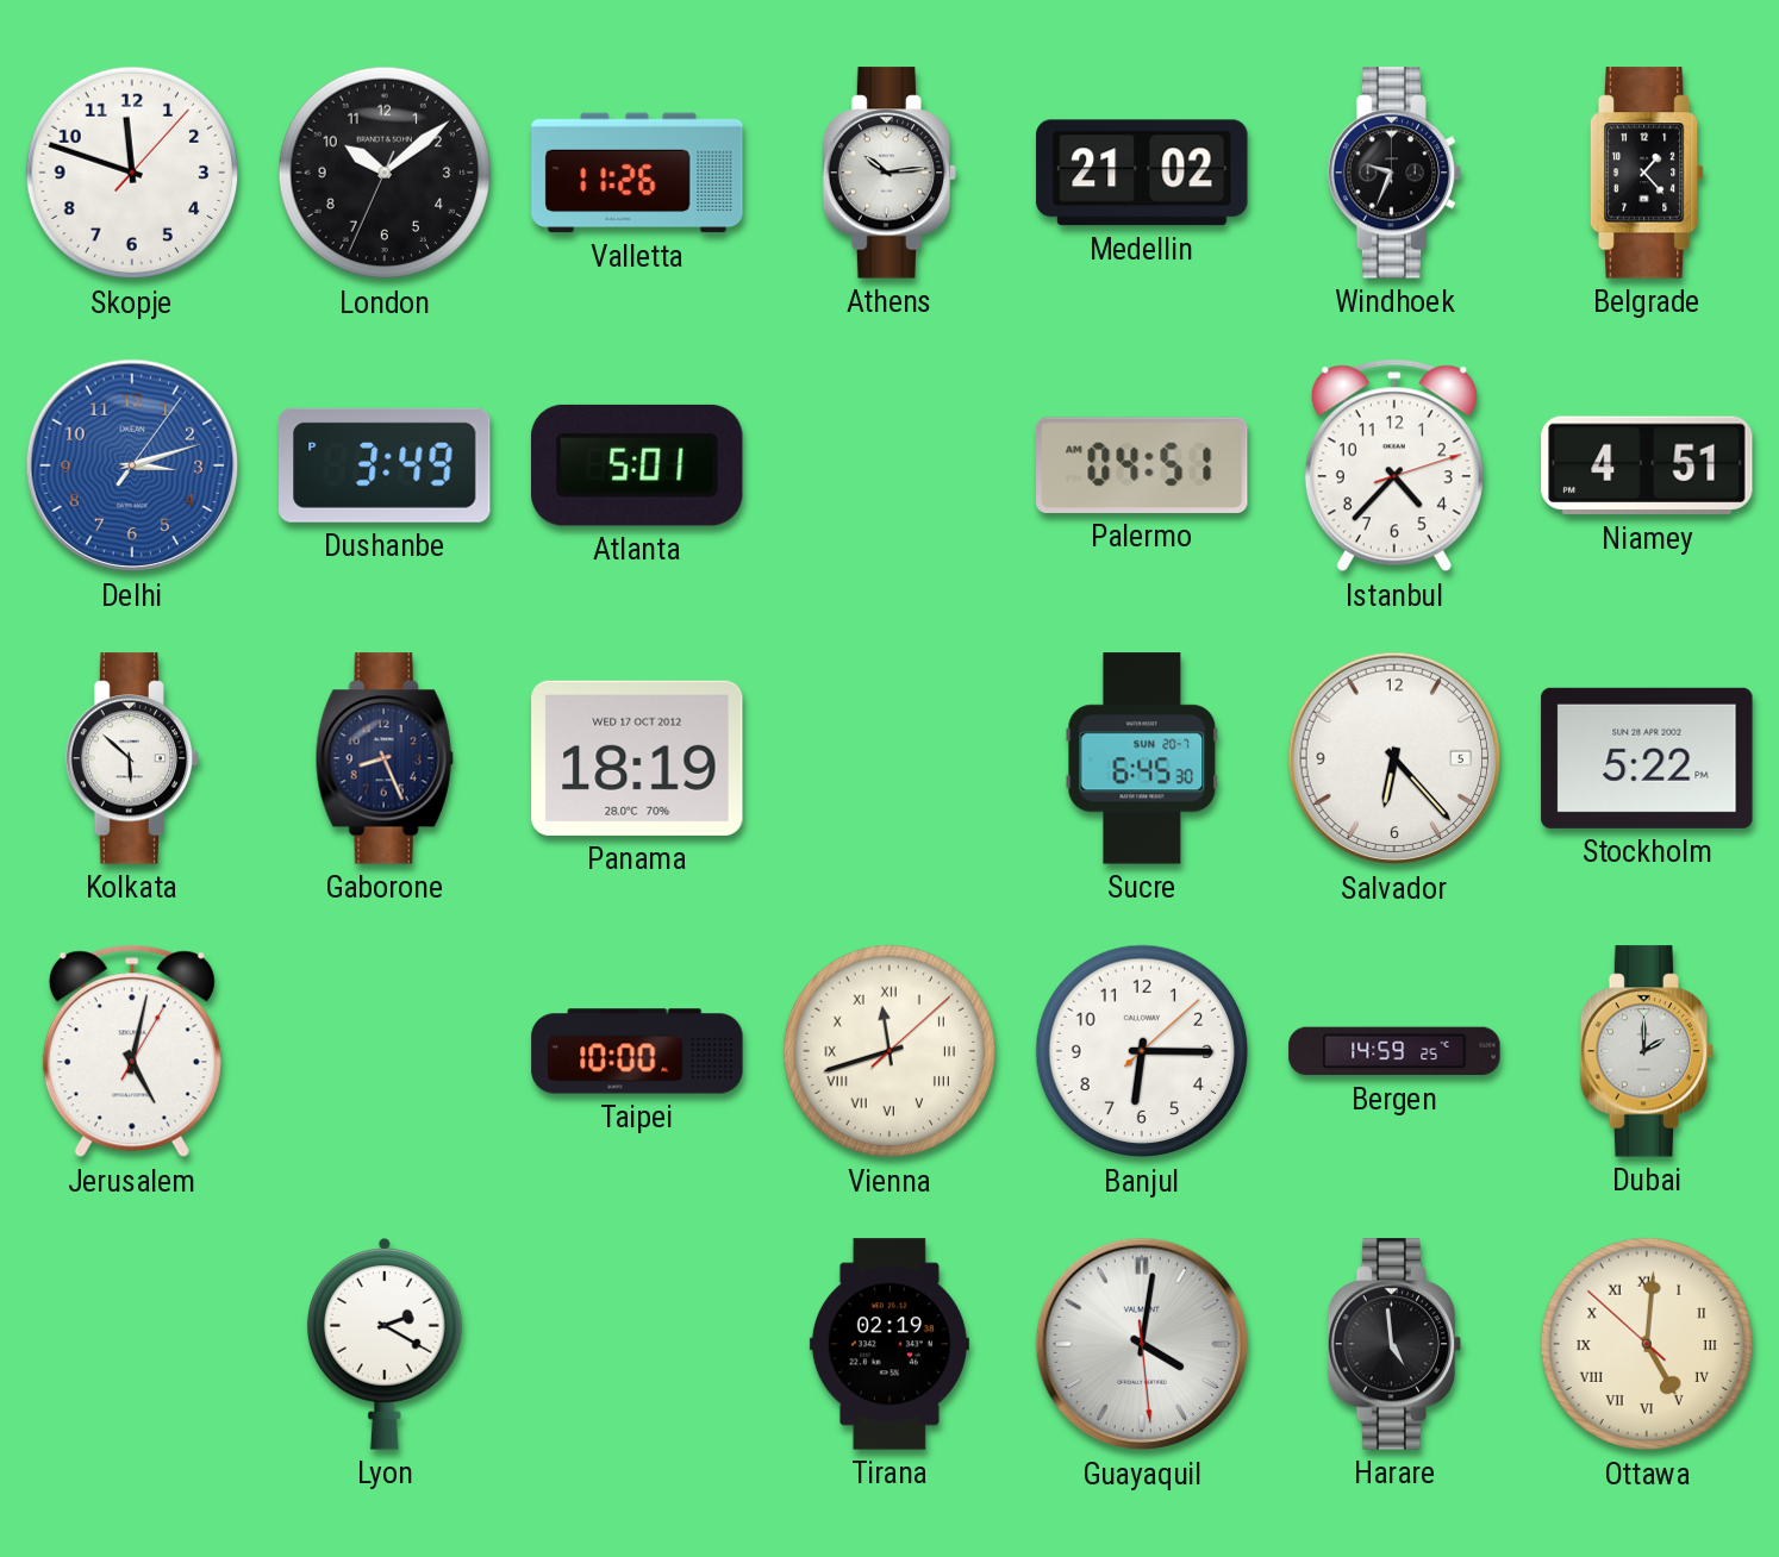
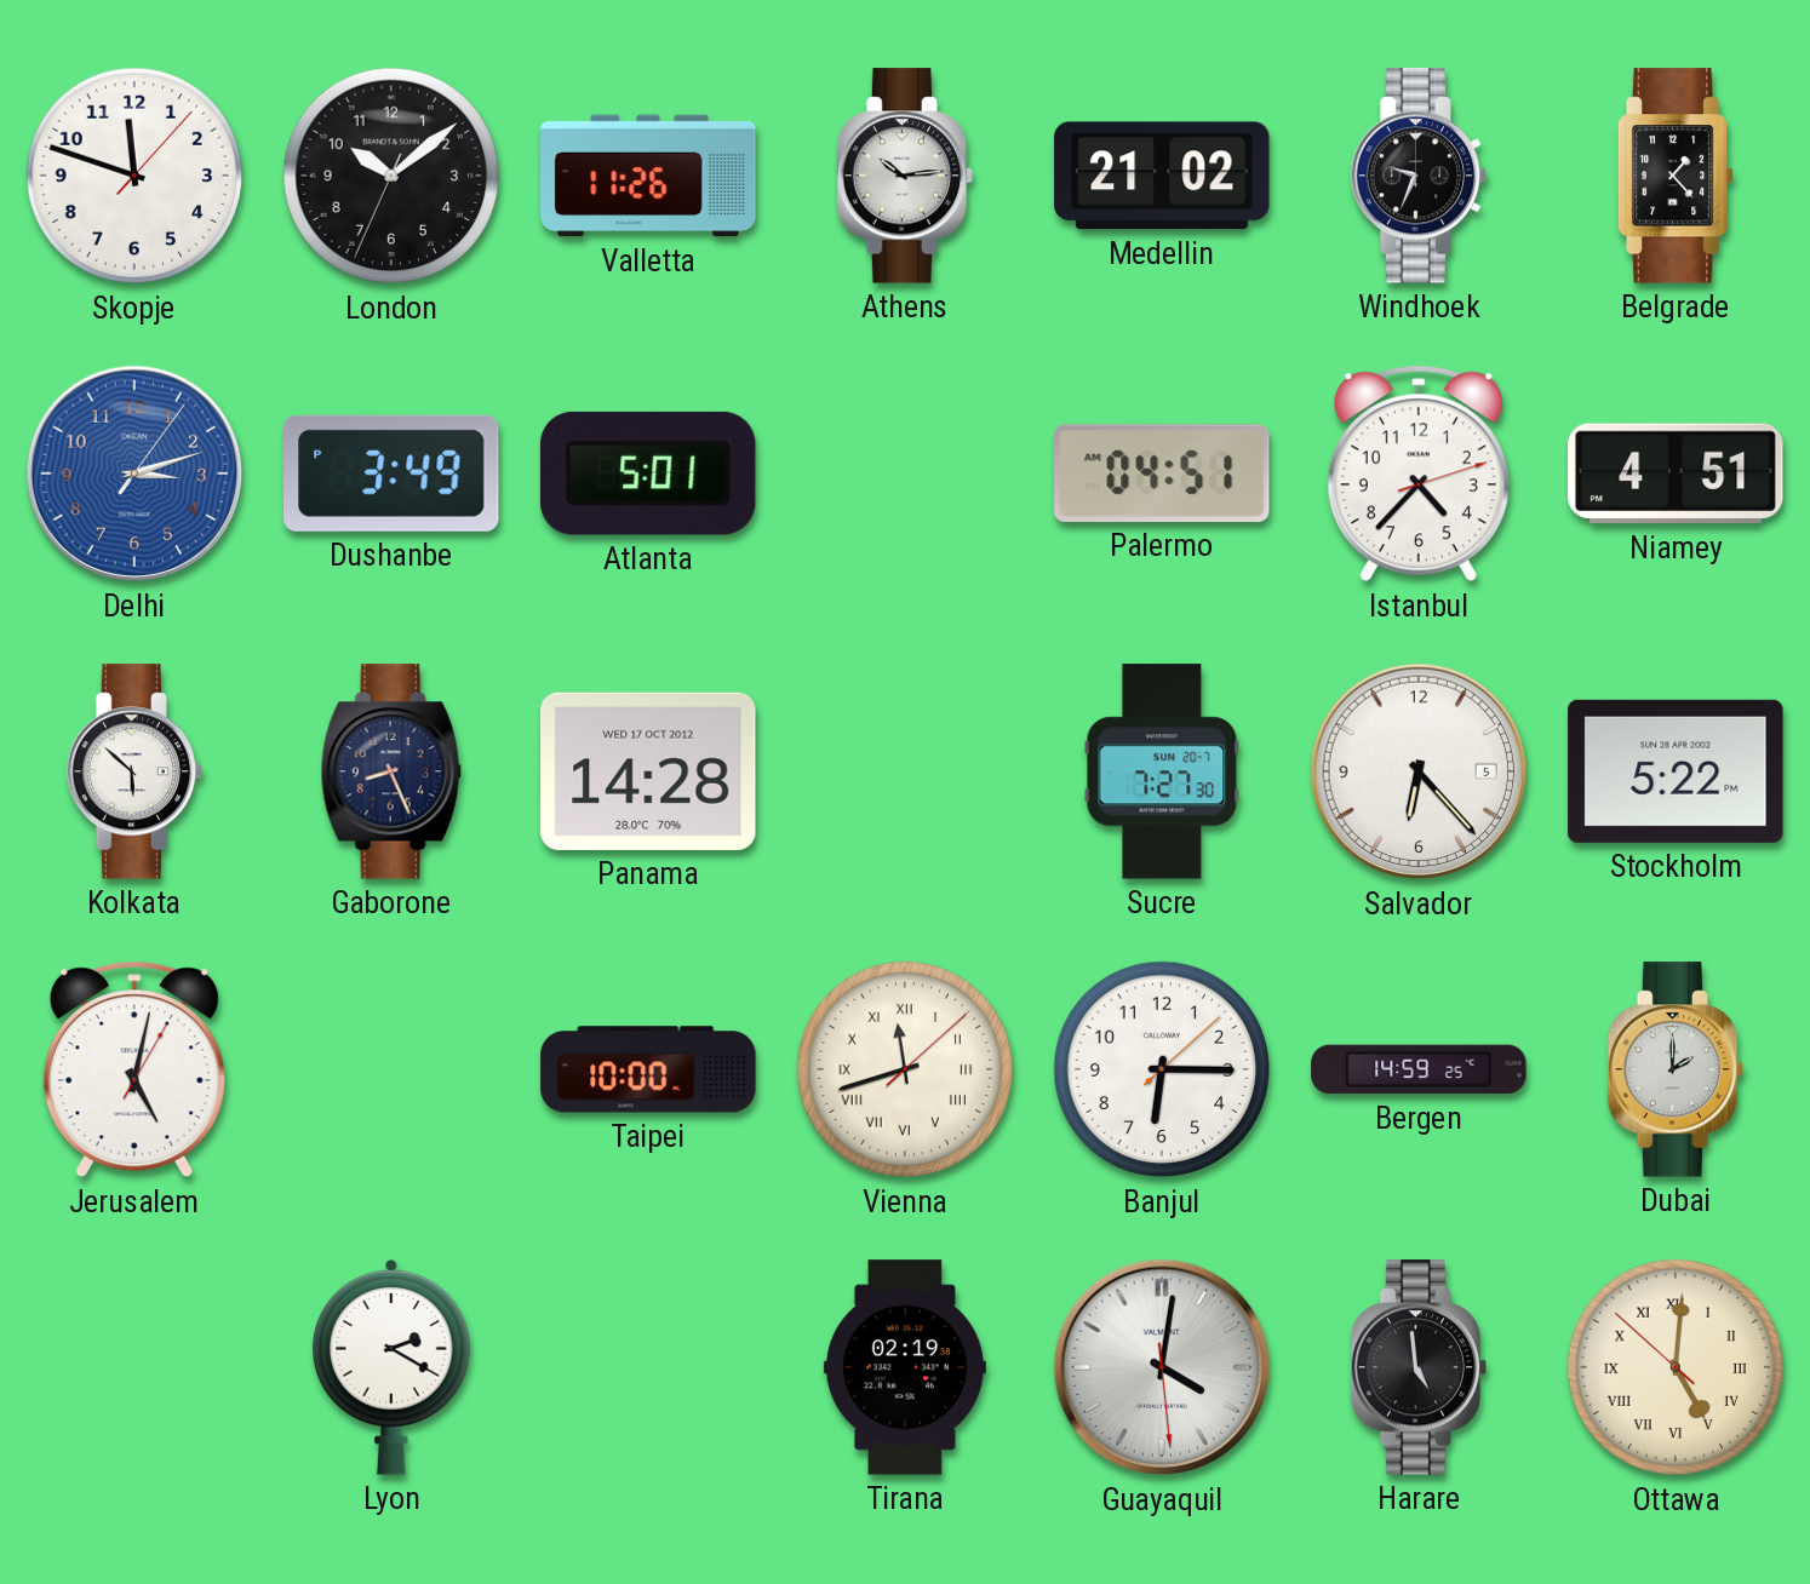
Panama: 18:19 -> 14:28 (648, 771)
Sucre: 6:45 -> 7:27 (1162, 771)
